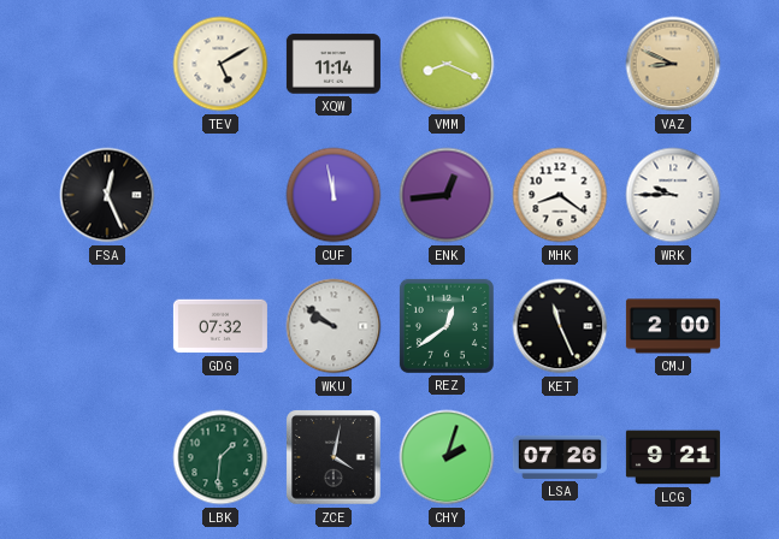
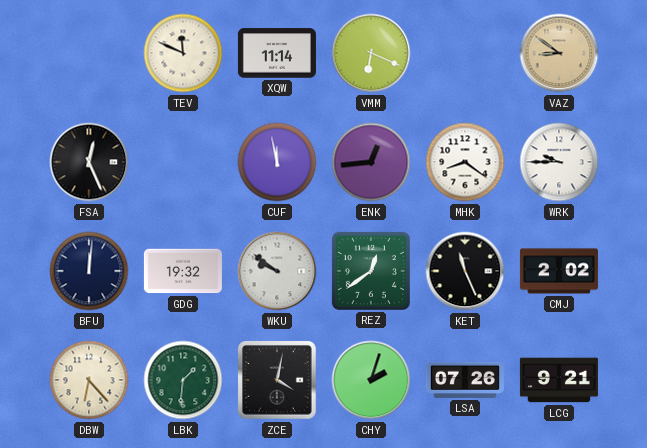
TEV: 5:10 -> 11:49 (183, 53)
VMM: 8:19 -> 6:19 (371, 53)
VAZ: 8:49 -> 8:51 (559, 53)
BFU: none -> 12:01 (89, 271)
GDG: 07:32 -> 19:32 (183, 271)
CMJ: 2:00 -> 2:02 (559, 271)
DBW: none -> 6:23 (89, 380)
